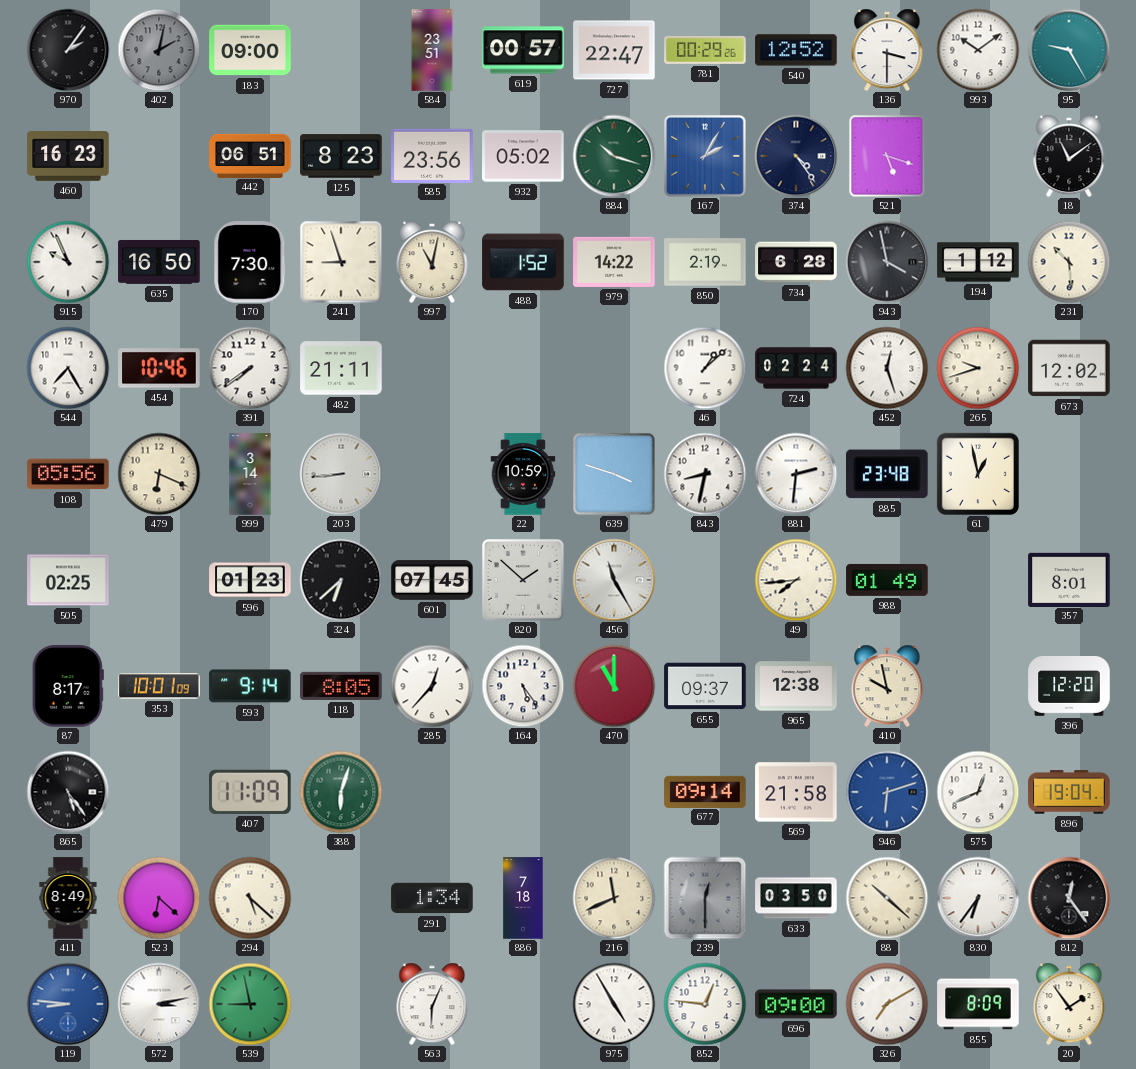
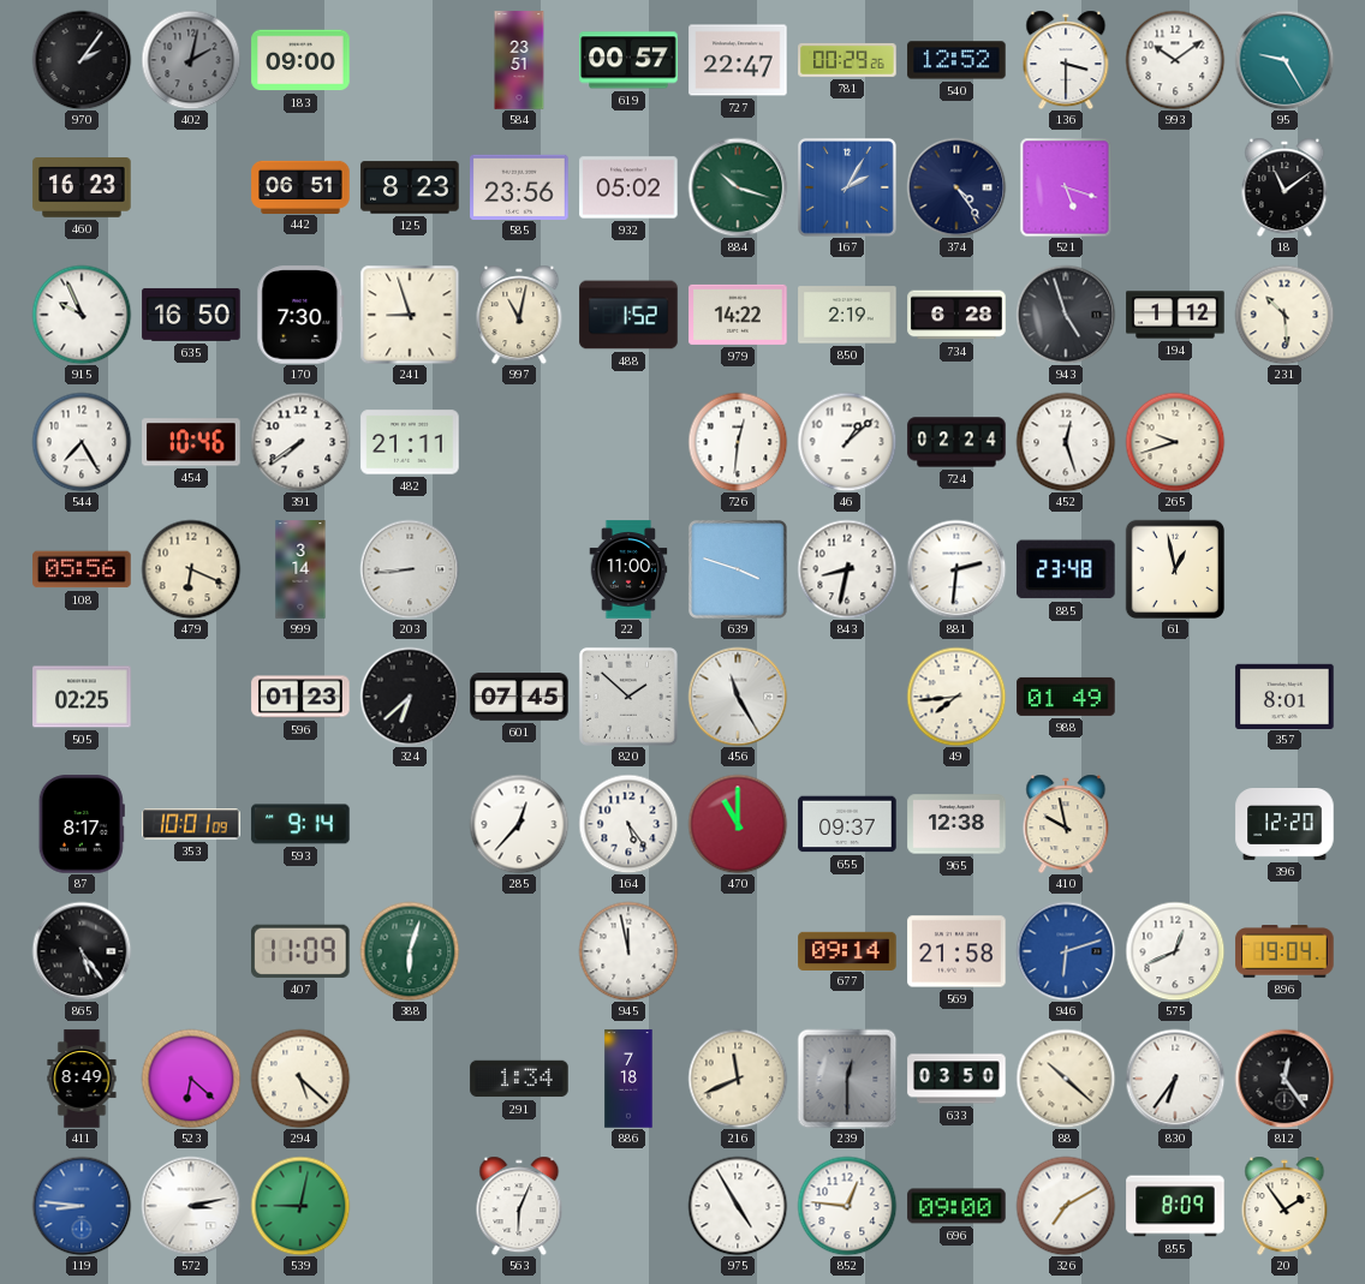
943: 3:58 -> 4:57 (1066, 315)
726: none -> 12:31 (738, 442)
673: 12:02 -> none (1069, 368)
22: 10:59 -> 11:00 (628, 569)
118: 8:05 -> none (341, 686)
945: none -> 11:58 (628, 951)
539: 8:58 -> 9:02 (300, 1206)
